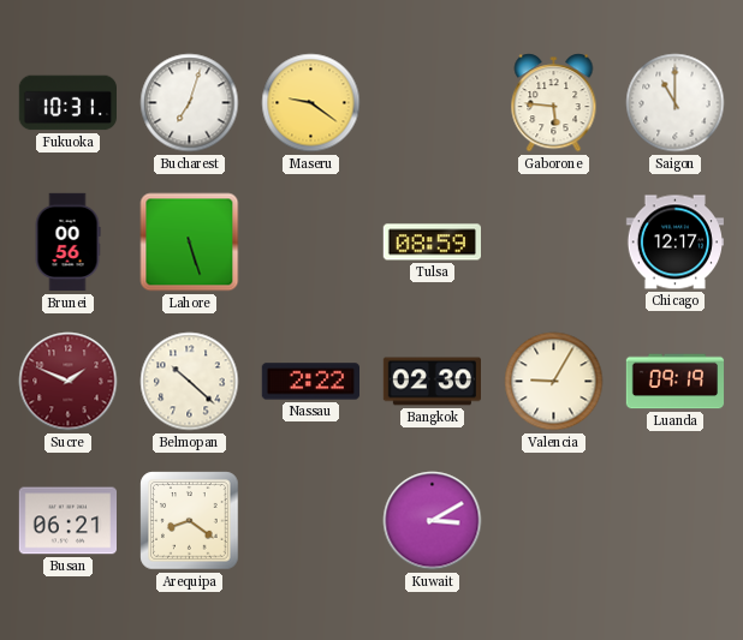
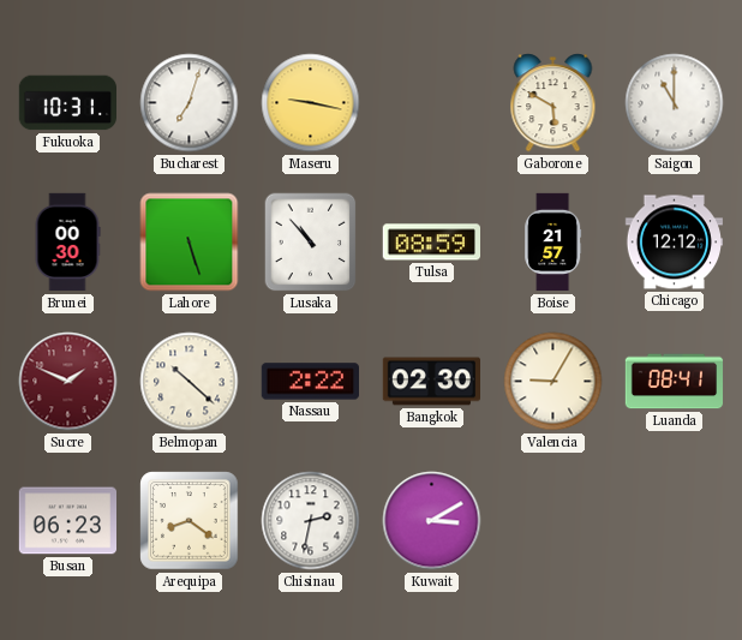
Maseru: 9:21 -> 9:17 (311, 103)
Gaborone: 5:46 -> 5:50 (553, 103)
Brunei: 00:56 -> 00:30 (67, 243)
Lusaka: none -> 10:53 (311, 243)
Boise: none -> 21:57 (553, 243)
Chicago: 12:17 -> 12:12 (674, 243)
Luanda: 09:19 -> 08:41 (675, 382)
Busan: 06:21 -> 06:23 (67, 521)
Chisinau: none -> 2:32 (311, 521)
